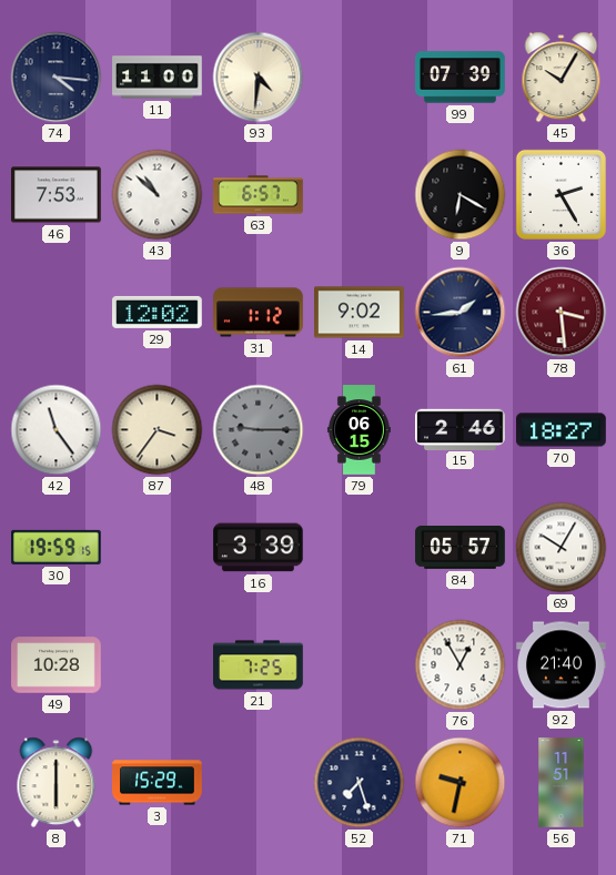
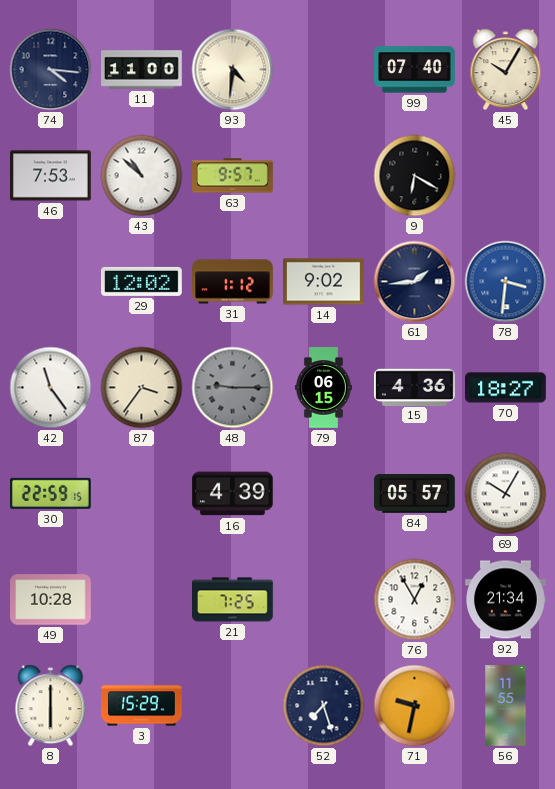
99: 07:39 -> 07:40 (415, 70)
63: 6:57 -> 9:57 (233, 176)
36: 2:25 -> none (561, 194)
78: 3:29 -> 3:31 (506, 282)
78 dial: burgundy -> blue (506, 282)
15: 2:46 -> 4:36 (415, 387)
30: 19:59 -> 22:59 (51, 493)
16: 3:39 -> 4:39 (233, 494)
92: 21:40 -> 21:34 (506, 600)
56: 11:51 -> 11:55 (506, 706)
